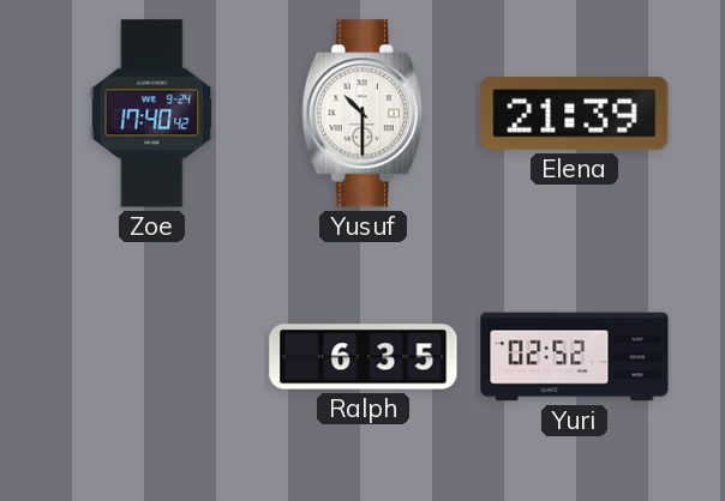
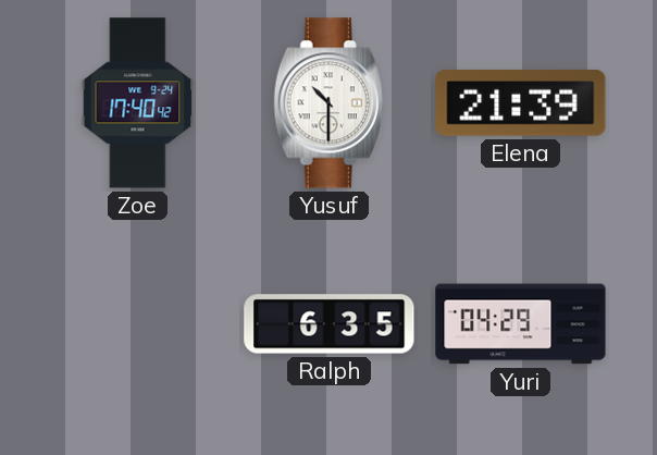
Yuri: 02:52 -> 04:29 (521, 324)
